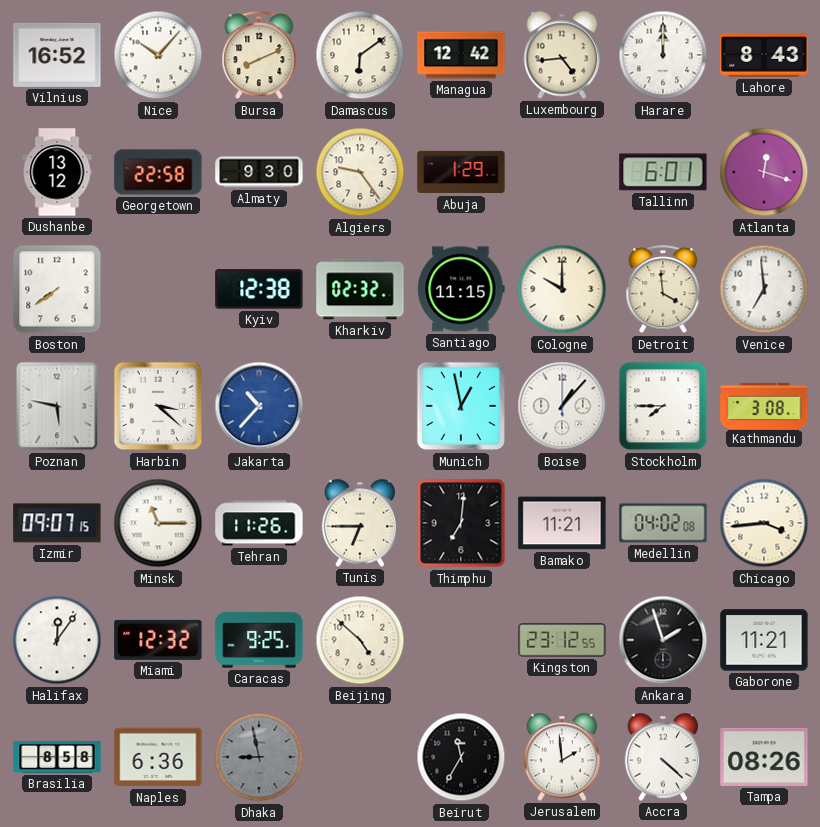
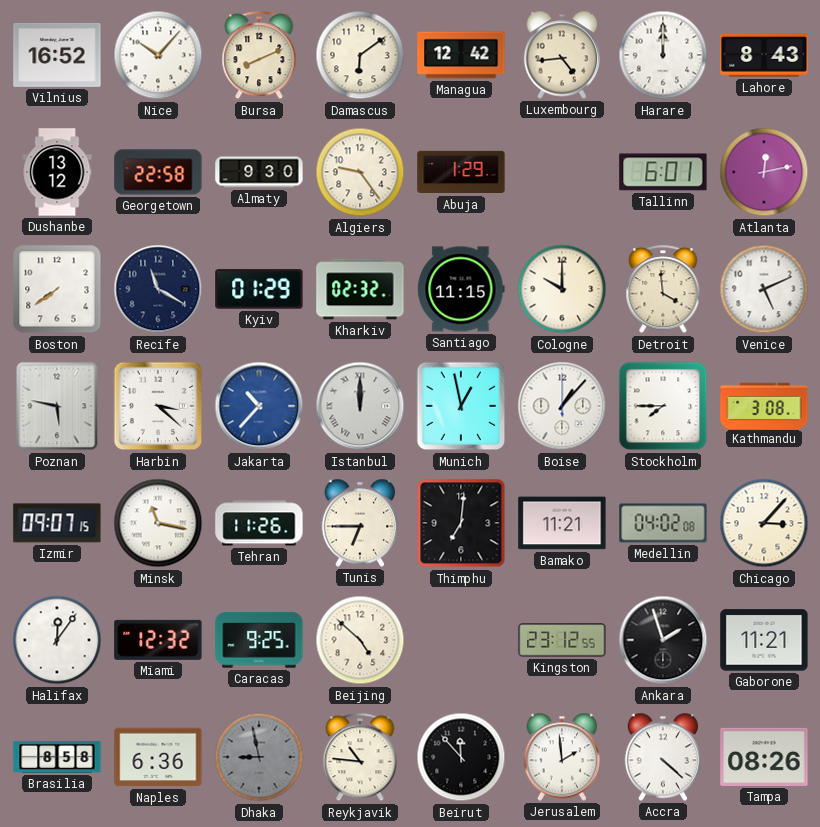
Atlanta: 12:18 -> 12:13 (764, 172)
Recife: none -> 11:20 (158, 289)
Kyiv: 12:38 -> 01:29 (259, 289)
Venice: 6:59 -> 5:11 (764, 289)
Istanbul: none -> 12:00 (360, 406)
Minsk: 11:15 -> 11:17 (158, 523)
Chicago: 3:44 -> 3:07 (764, 523)
Reykjavik: none -> 10:46 (360, 758)
Beirut: 11:35 -> 11:53 (461, 757)
